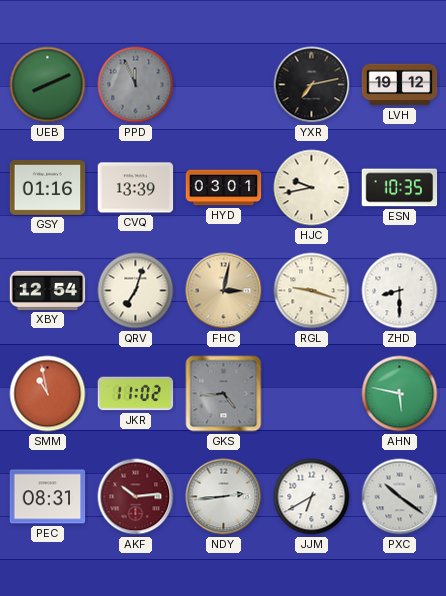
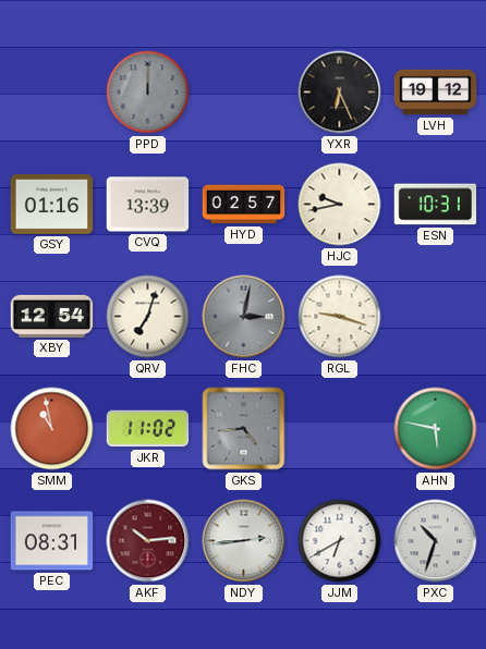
UEB: 8:11 -> none (48, 85)
PPD: 11:56 -> 12:00 (148, 93)
YXR: 7:13 -> 6:26 (340, 93)
HYD: 03:01 -> 02:57 (244, 205)
ESN: 10:35 -> 10:31 (436, 205)
FHC dial: champagne -> grey (244, 317)
ZHD: 8:30 -> none (400, 291)
PXC: 10:21 -> 10:33 (436, 541)
